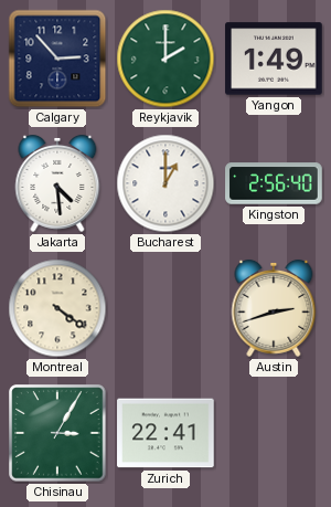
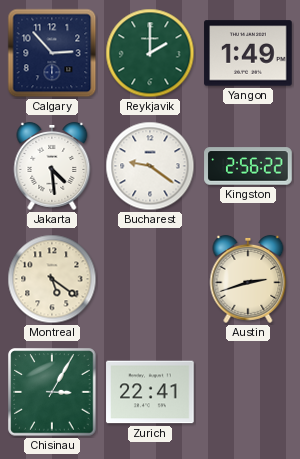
Bucharest: 1:00 -> 9:21 (150, 166)
Kingston: 2:56:40 -> 2:56:22 (248, 166)
Montreal: 4:21 -> 5:21 (52, 279)
